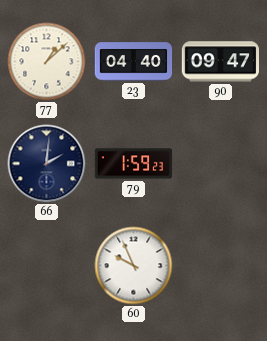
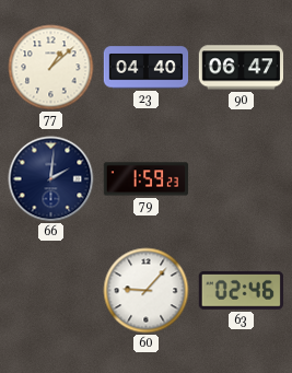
90: 09:47 -> 06:47 (241, 68)
60: 9:56 -> 9:07 (147, 291)
63: none -> 02:46 (241, 290)
